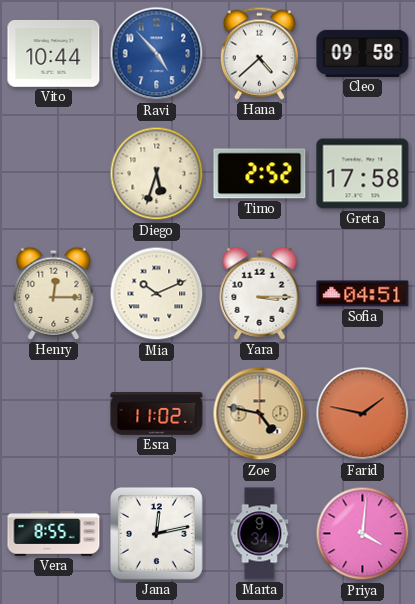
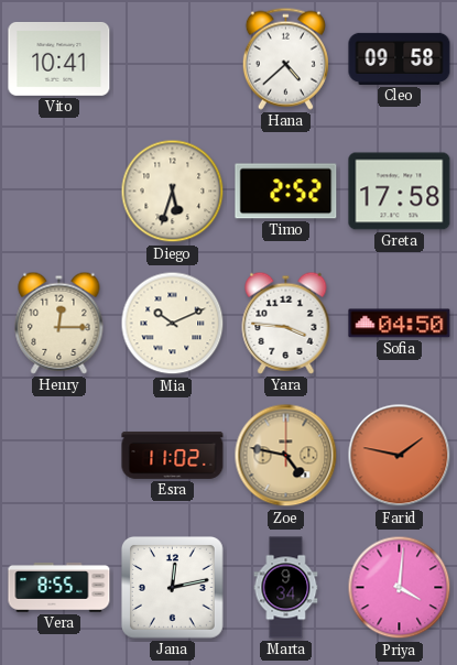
Vito: 10:44 -> 10:41 (59, 58)
Ravi: 4:53 -> none (157, 54)
Yara: 3:15 -> 3:46 (286, 323)
Sofia: 04:51 -> 04:50 (400, 324)
